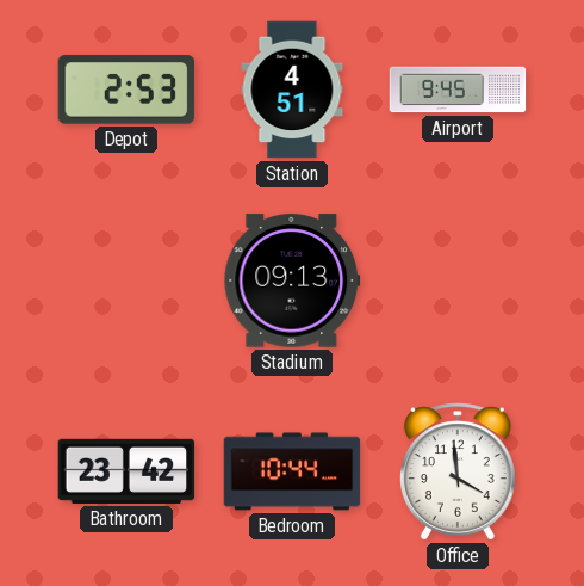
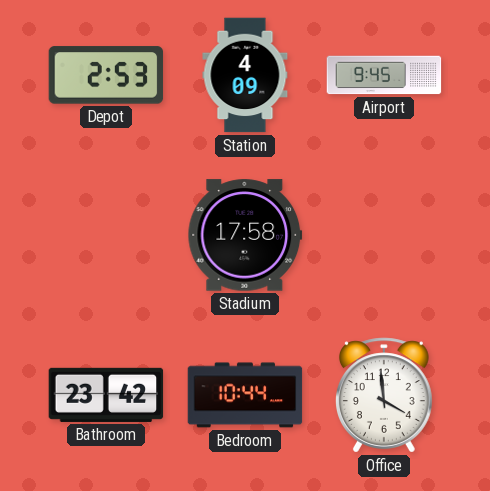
Station: 4:51 -> 4:09 (245, 75)
Stadium: 09:13 -> 17:58 (245, 235)
